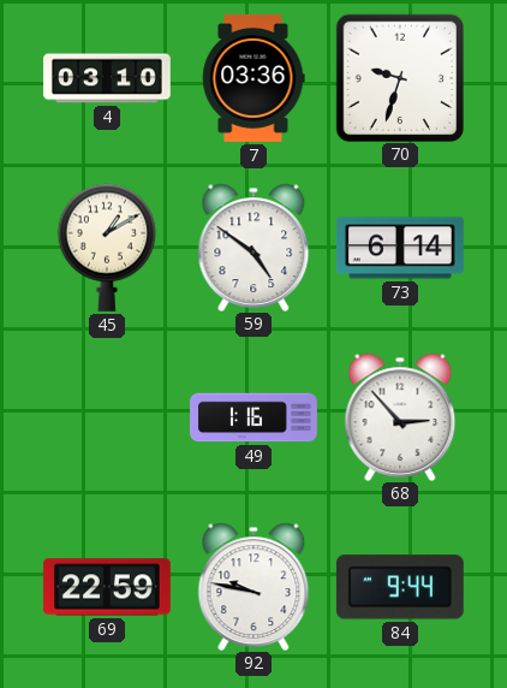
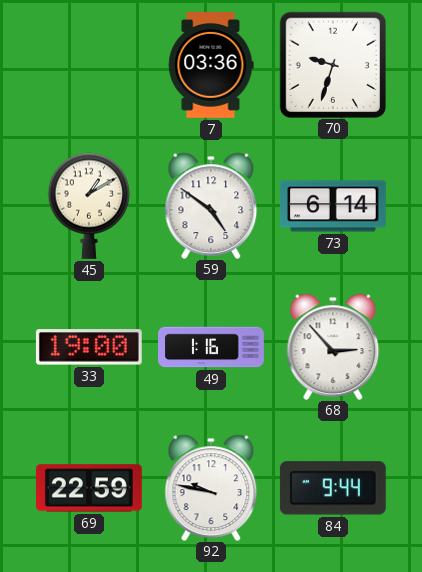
4: 03:10 -> none (108, 78)
33: none -> 19:00 (89, 347)
